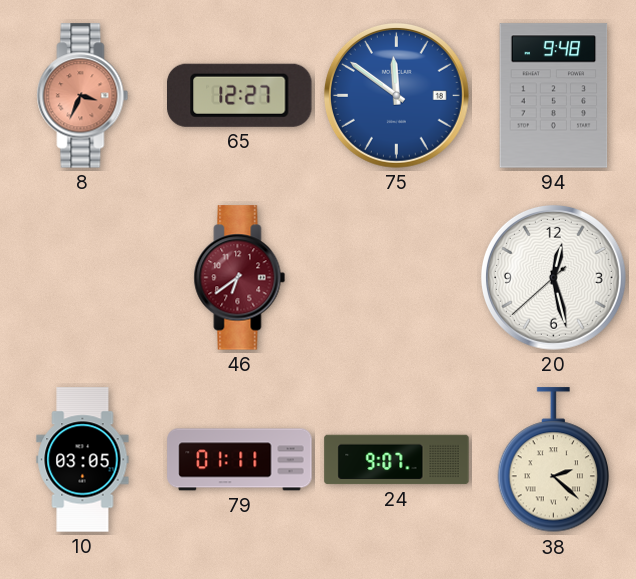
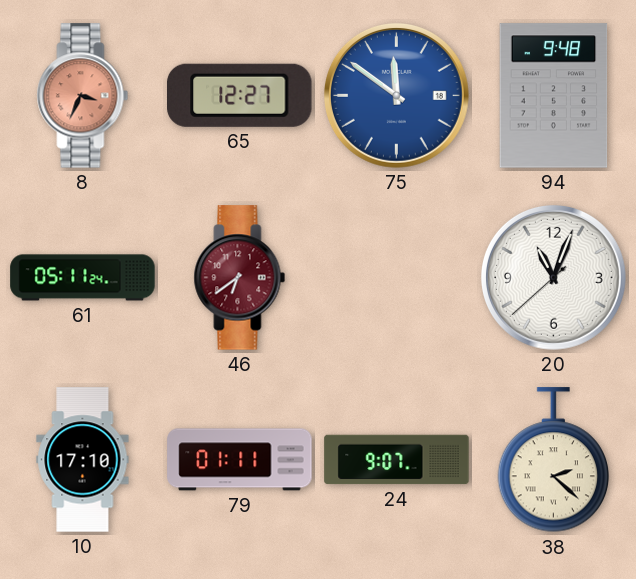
61: none -> 05:11 (83, 278)
20: 12:27 -> 11:03 (553, 277)
10: 03:05 -> 17:10 (83, 460)
